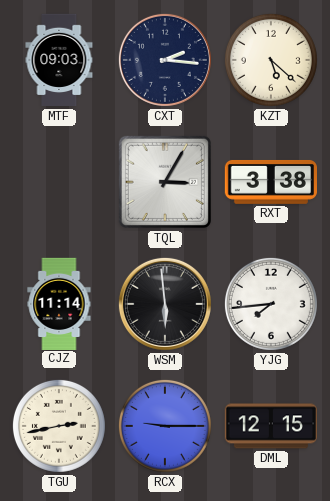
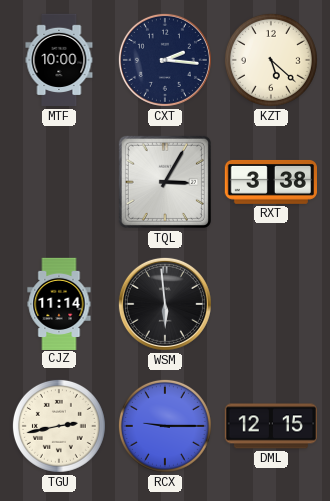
MTF: 09:03 -> 10:00 (59, 60)
YJG: 7:44 -> none (271, 304)
